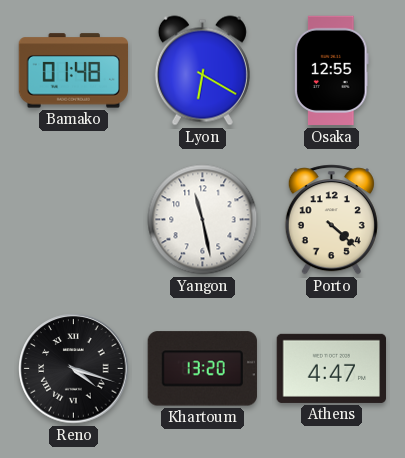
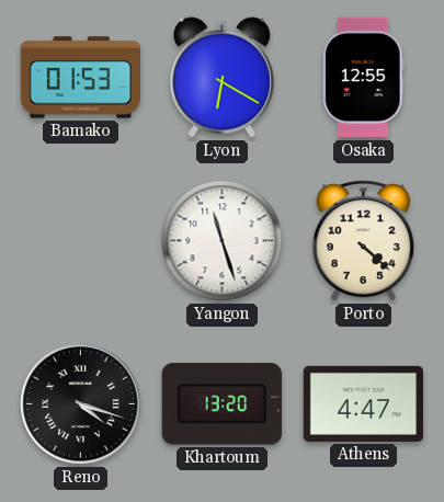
Bamako: 01:48 -> 01:53 (80, 78)
Yangon: 11:28 -> 11:27 (223, 241)
